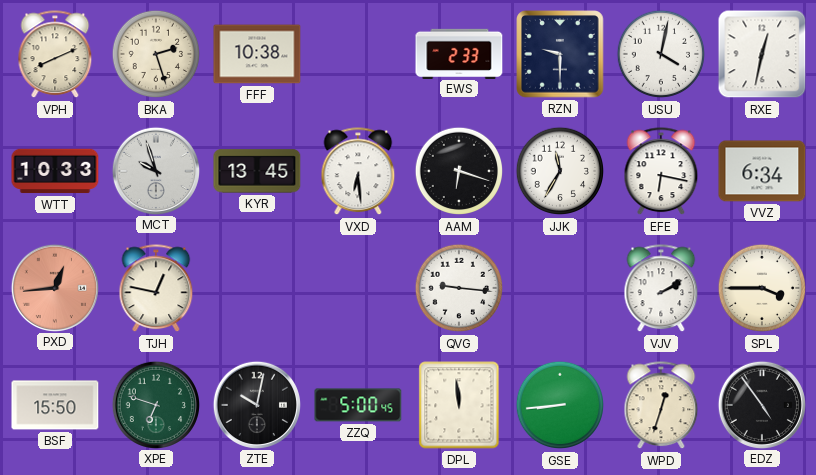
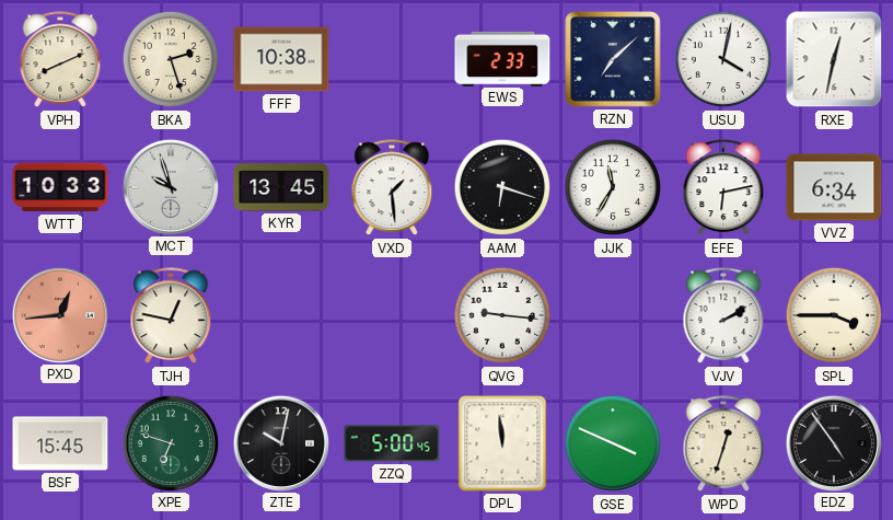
RZN: 9:30 -> 7:08 (613, 59)
VXD: 6:29 -> 1:29 (392, 188)
EFE: 6:17 -> 6:13 (723, 188)
BSF: 15:50 -> 15:45 (60, 443)
GSE: 8:44 -> 3:49 (613, 443)
